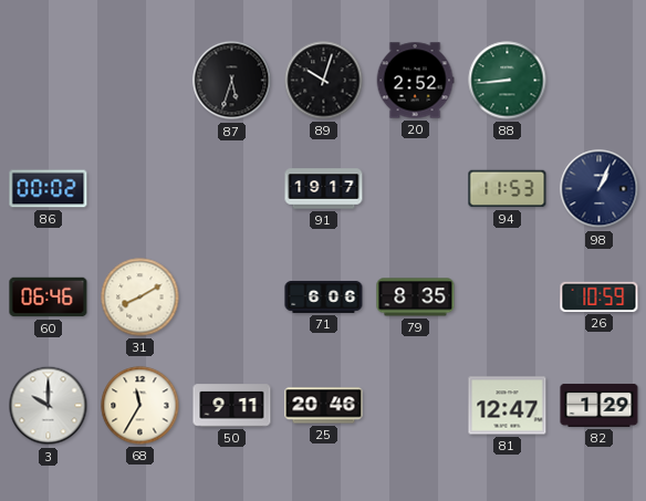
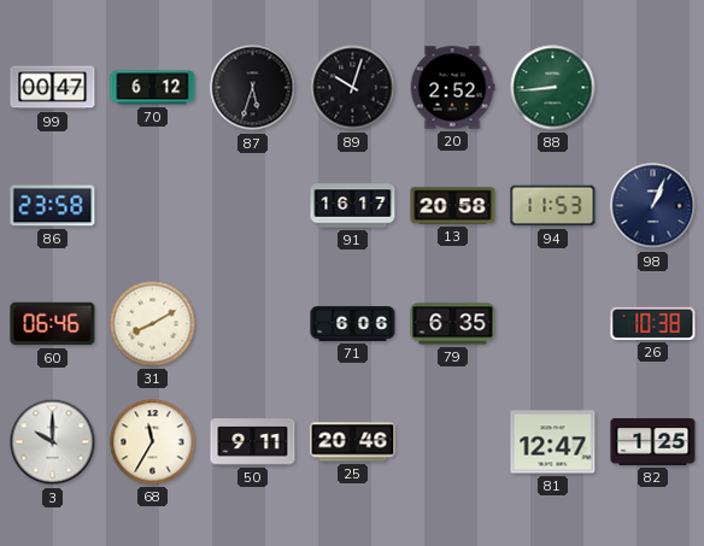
99: none -> 00:47 (53, 88)
70: none -> 6:12 (153, 88)
86: 00:02 -> 23:58 (53, 206)
91: 19:17 -> 16:17 (353, 206)
13: none -> 20:58 (453, 206)
79: 8:35 -> 6:35 (453, 324)
26: 10:59 -> 10:38 (653, 323)
82: 1:29 -> 1:25 (653, 441)
